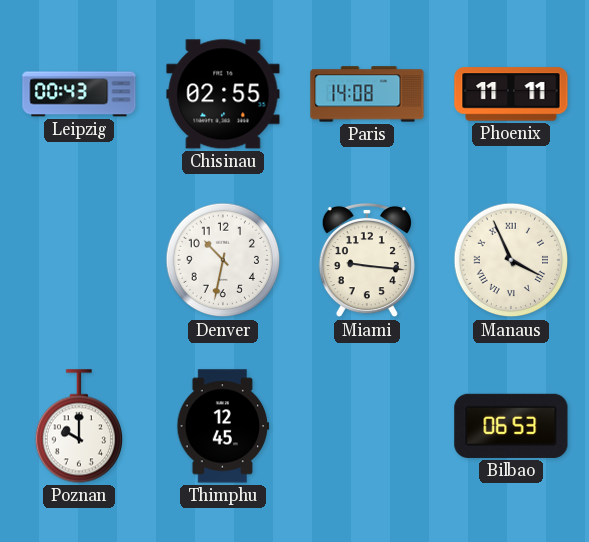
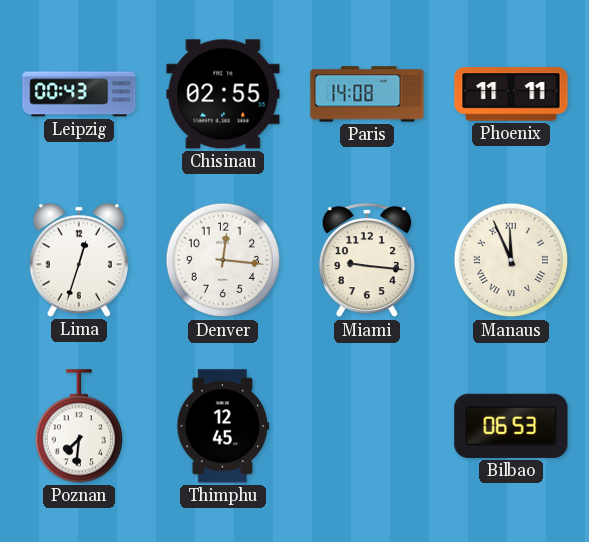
Lima: none -> 12:33 (79, 260)
Denver: 10:32 -> 12:16 (223, 260)
Manaus: 3:56 -> 11:56 (511, 260)
Poznan: 10:00 -> 7:31 (78, 426)
